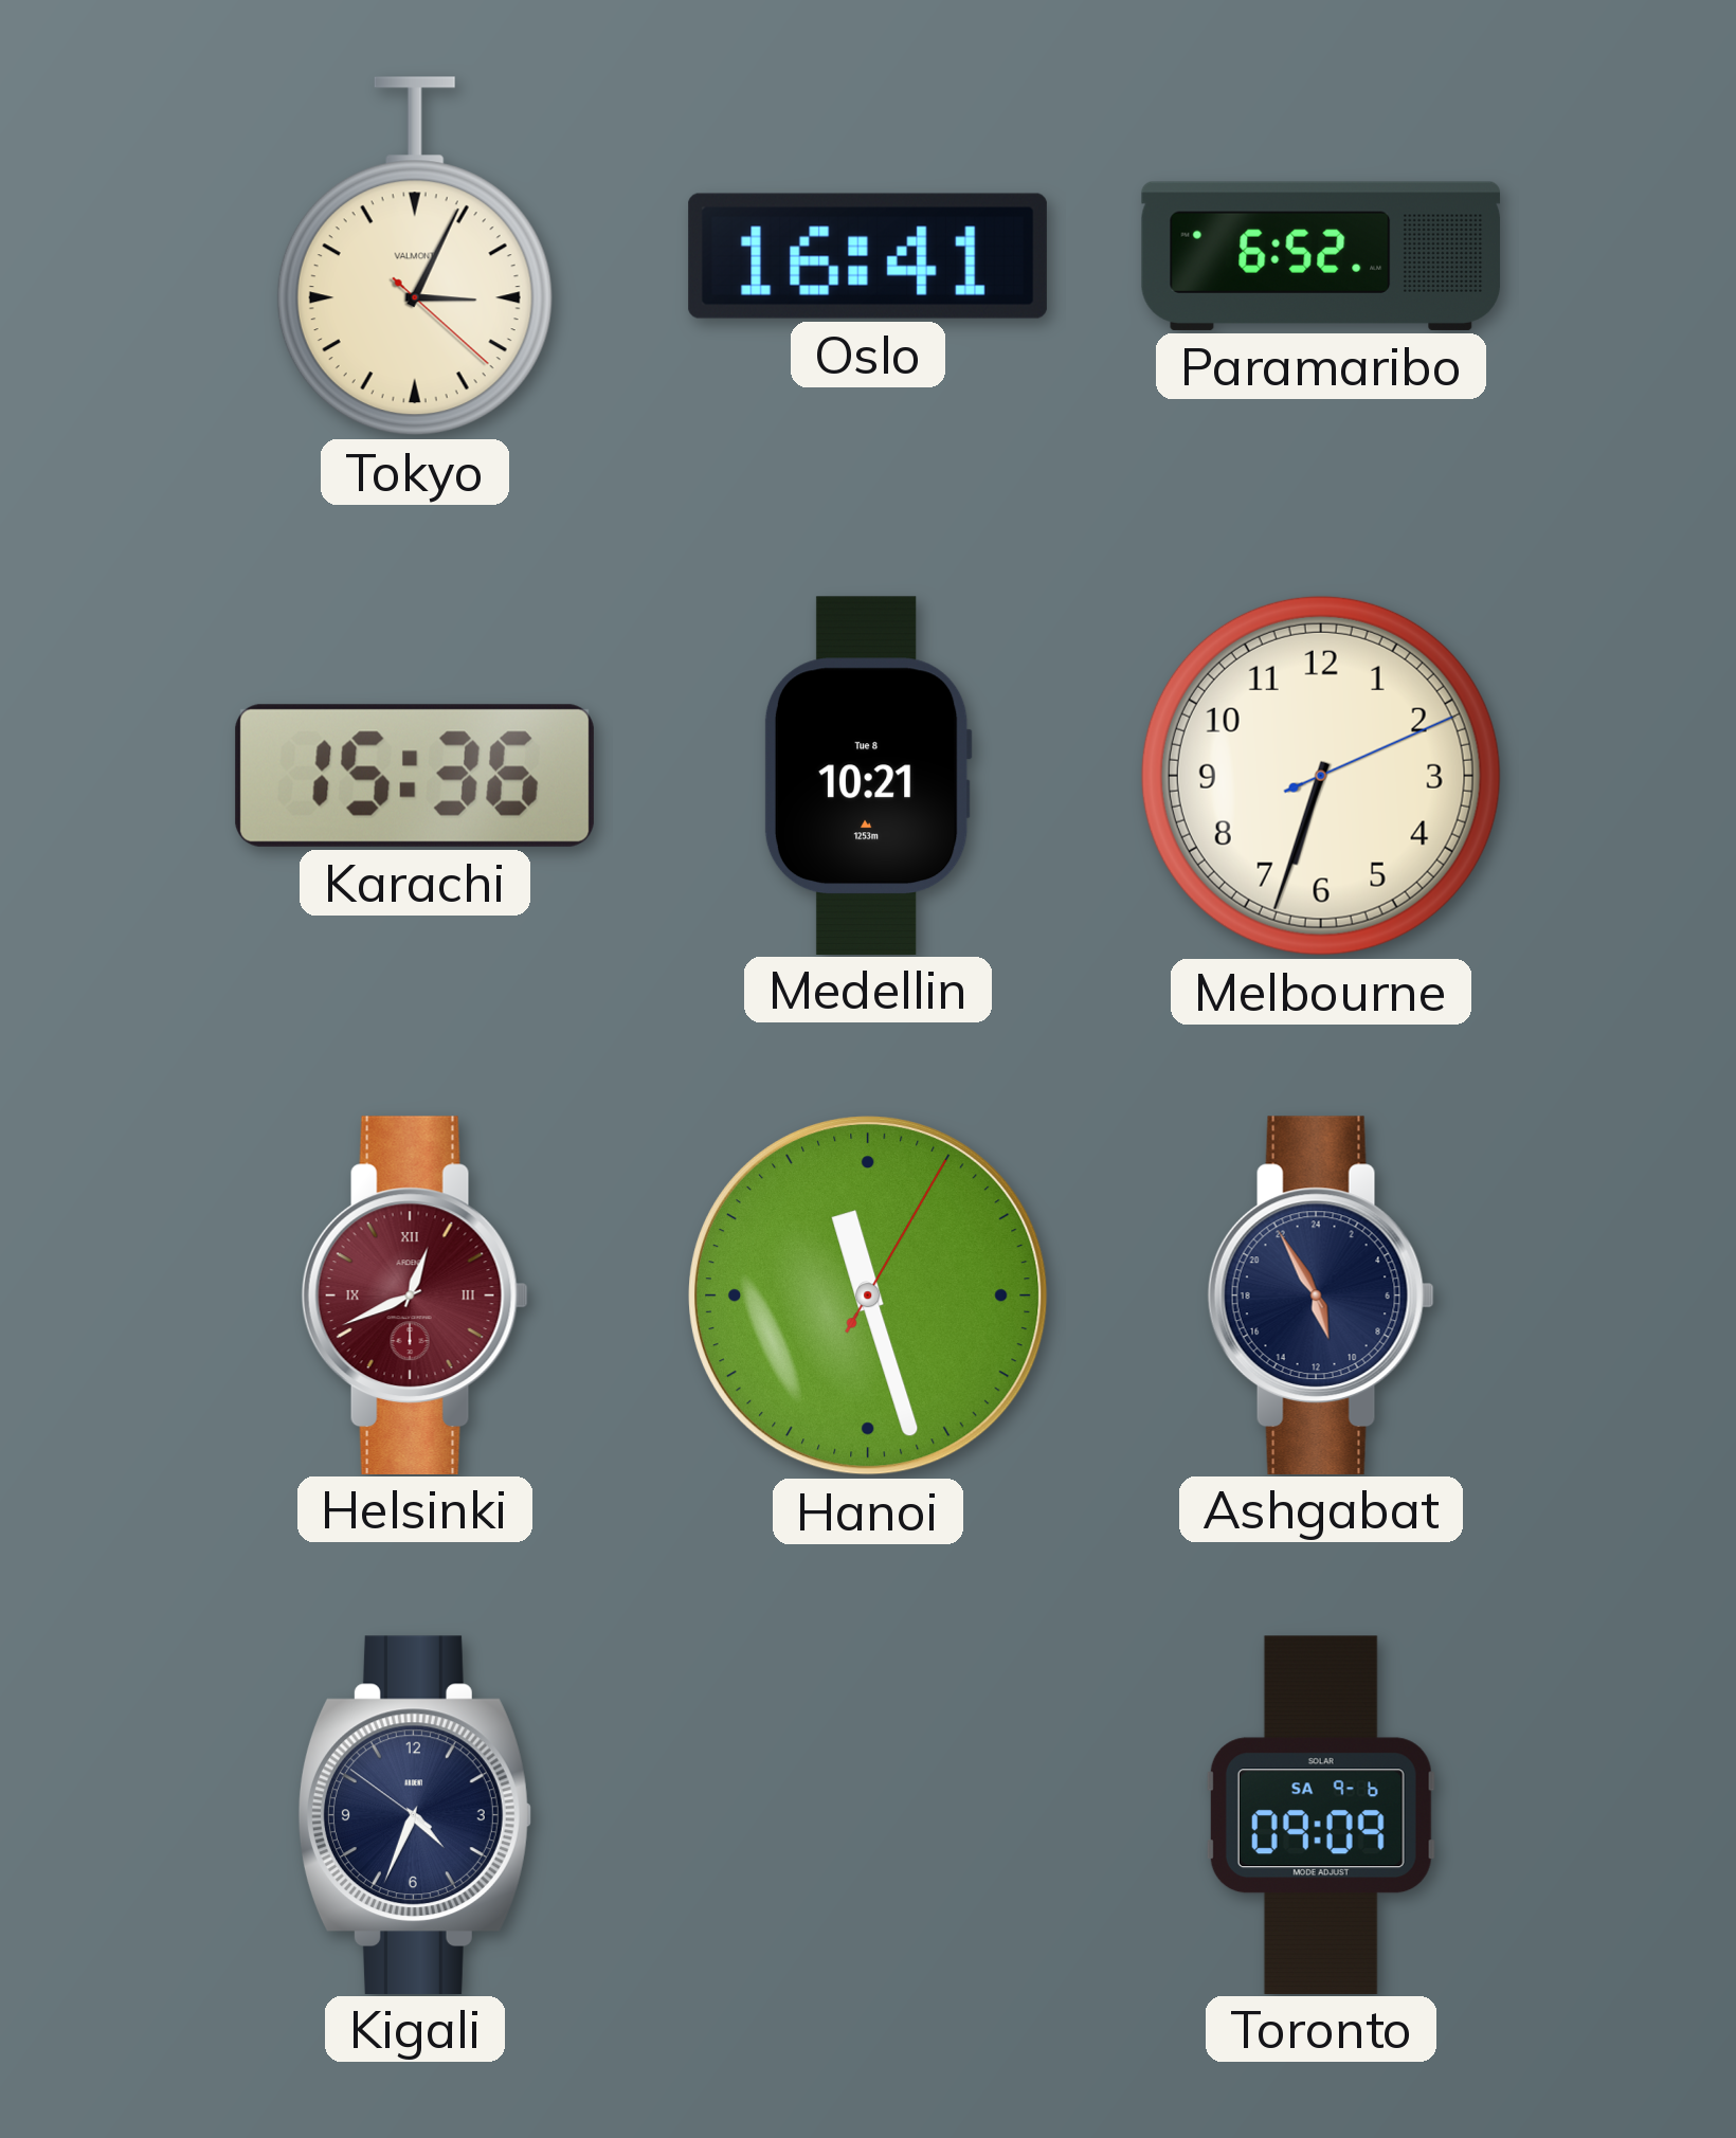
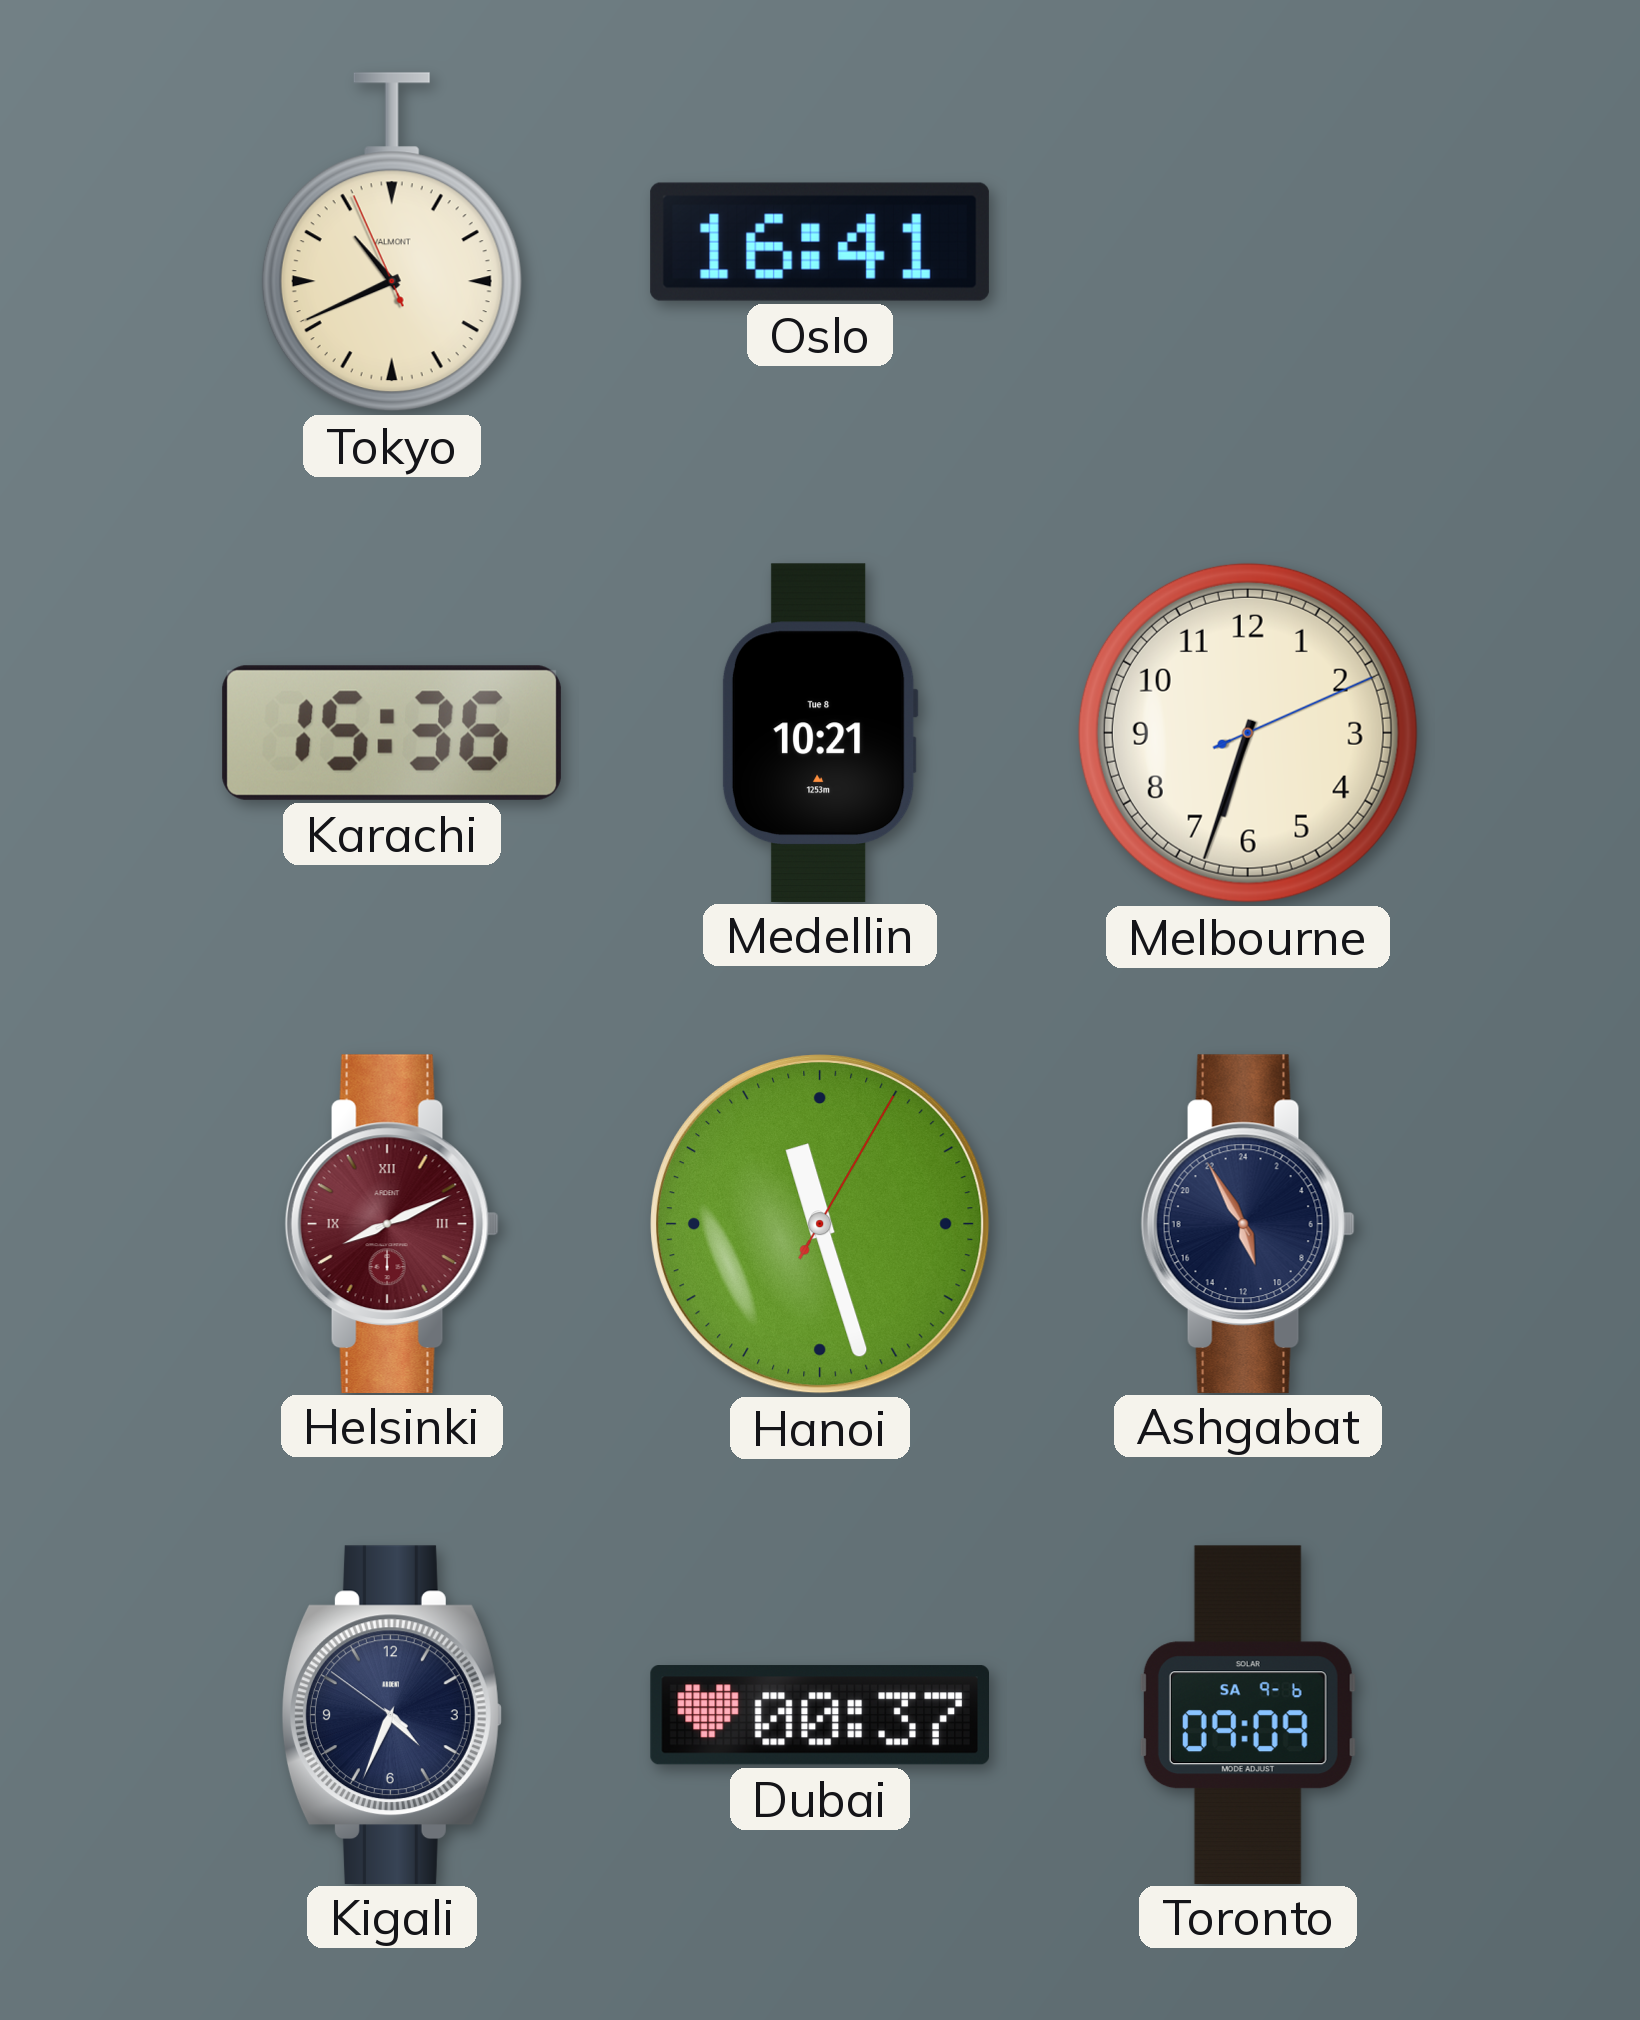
Tokyo: 3:04 -> 10:40 (392, 242)
Paramaribo: 6:52 -> none (1321, 256)
Helsinki: 12:41 -> 8:11 (392, 1223)
Dubai: none -> 00:37 (819, 1715)
